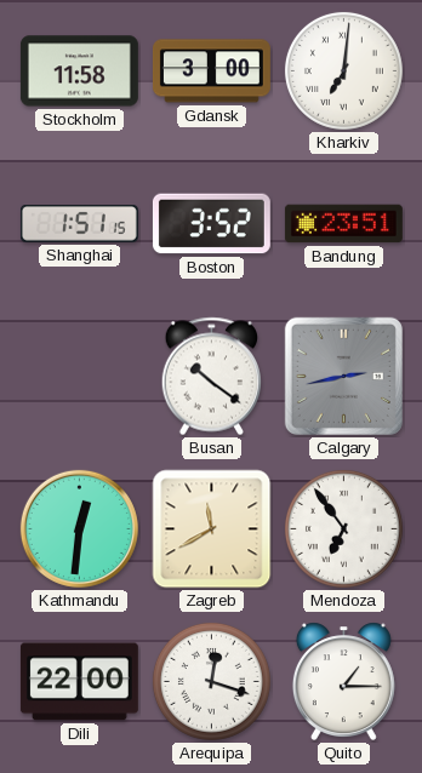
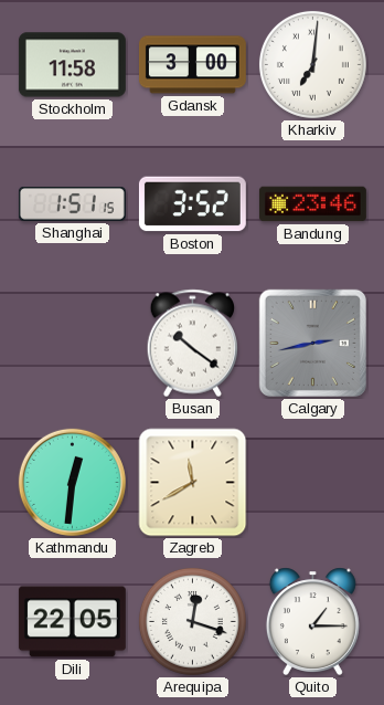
Bandung: 23:51 -> 23:46 (312, 204)
Mendoza: 6:54 -> none (343, 528)
Dili: 22:00 -> 22:05 (72, 622)
